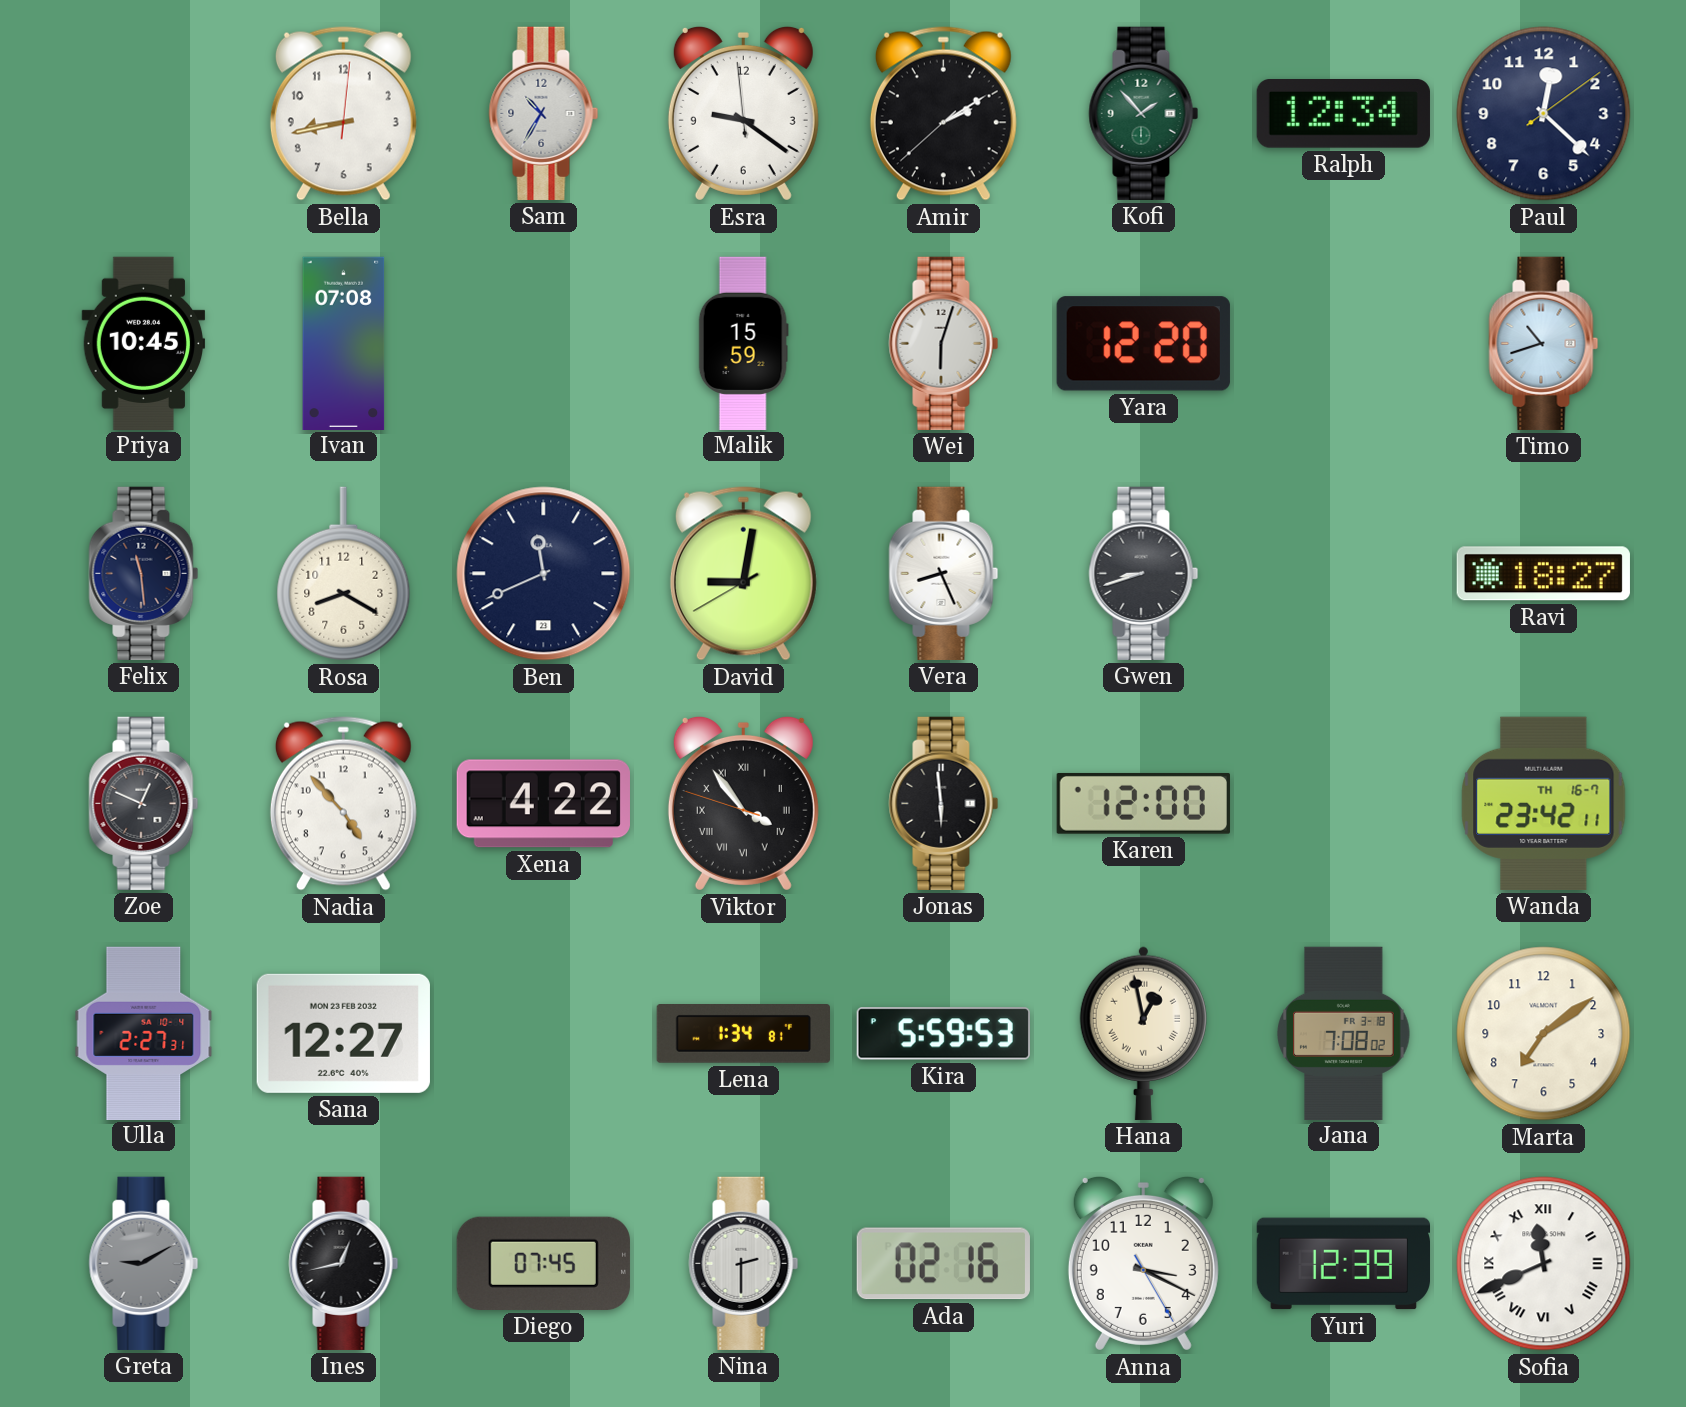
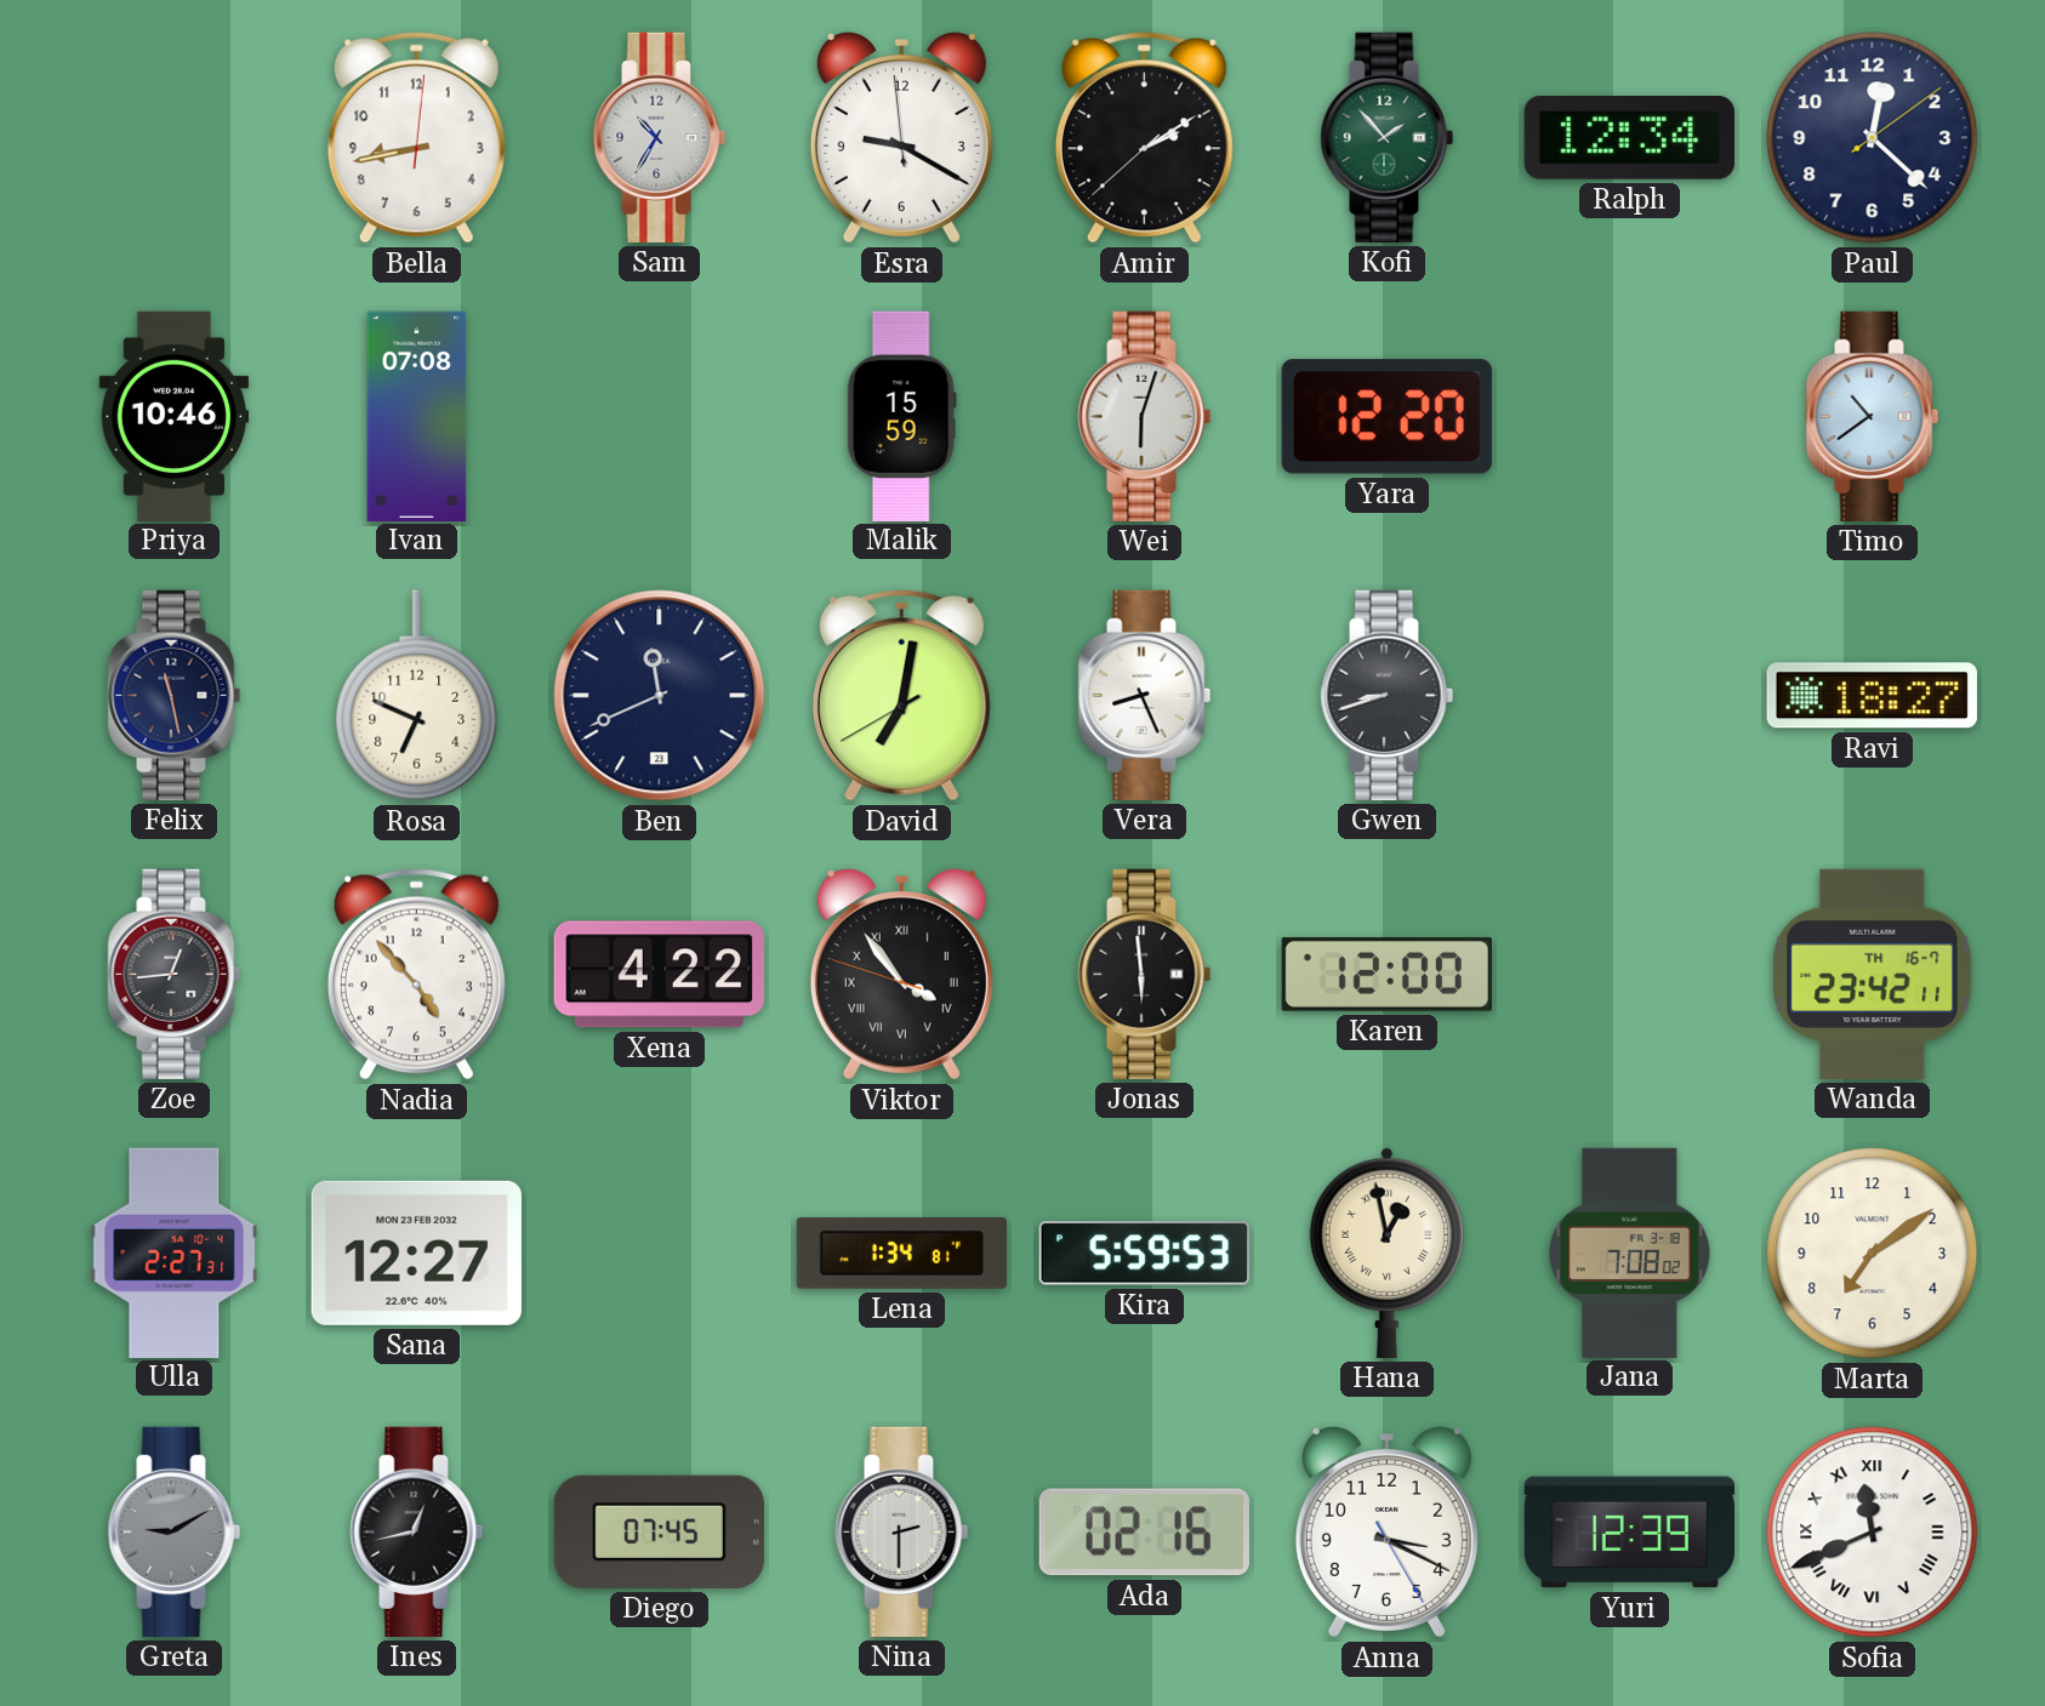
Esra: 9:20 -> 9:19 (901, 137)
Priya: 10:45 -> 10:46 (175, 416)
Timo: 10:42 -> 10:39 (1873, 416)
Felix: 11:29 -> 11:28 (175, 695)
Rosa: 8:20 -> 6:49 (417, 696)
David: 9:01 -> 7:01 (901, 696)
Zoe: 12:49 -> 12:44 (175, 974)
